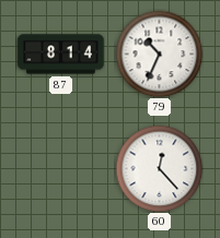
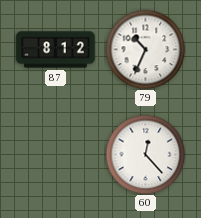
87: 8:14 -> 8:12 (56, 50)
